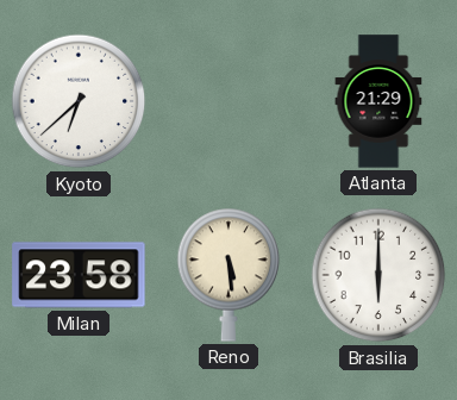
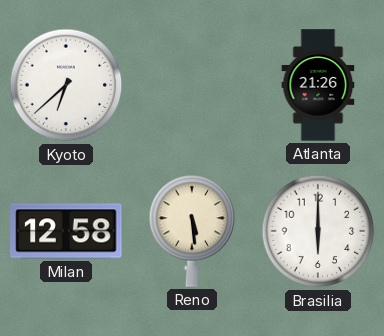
Atlanta: 21:29 -> 21:26 (318, 85)
Milan: 23:58 -> 12:58 (66, 231)
